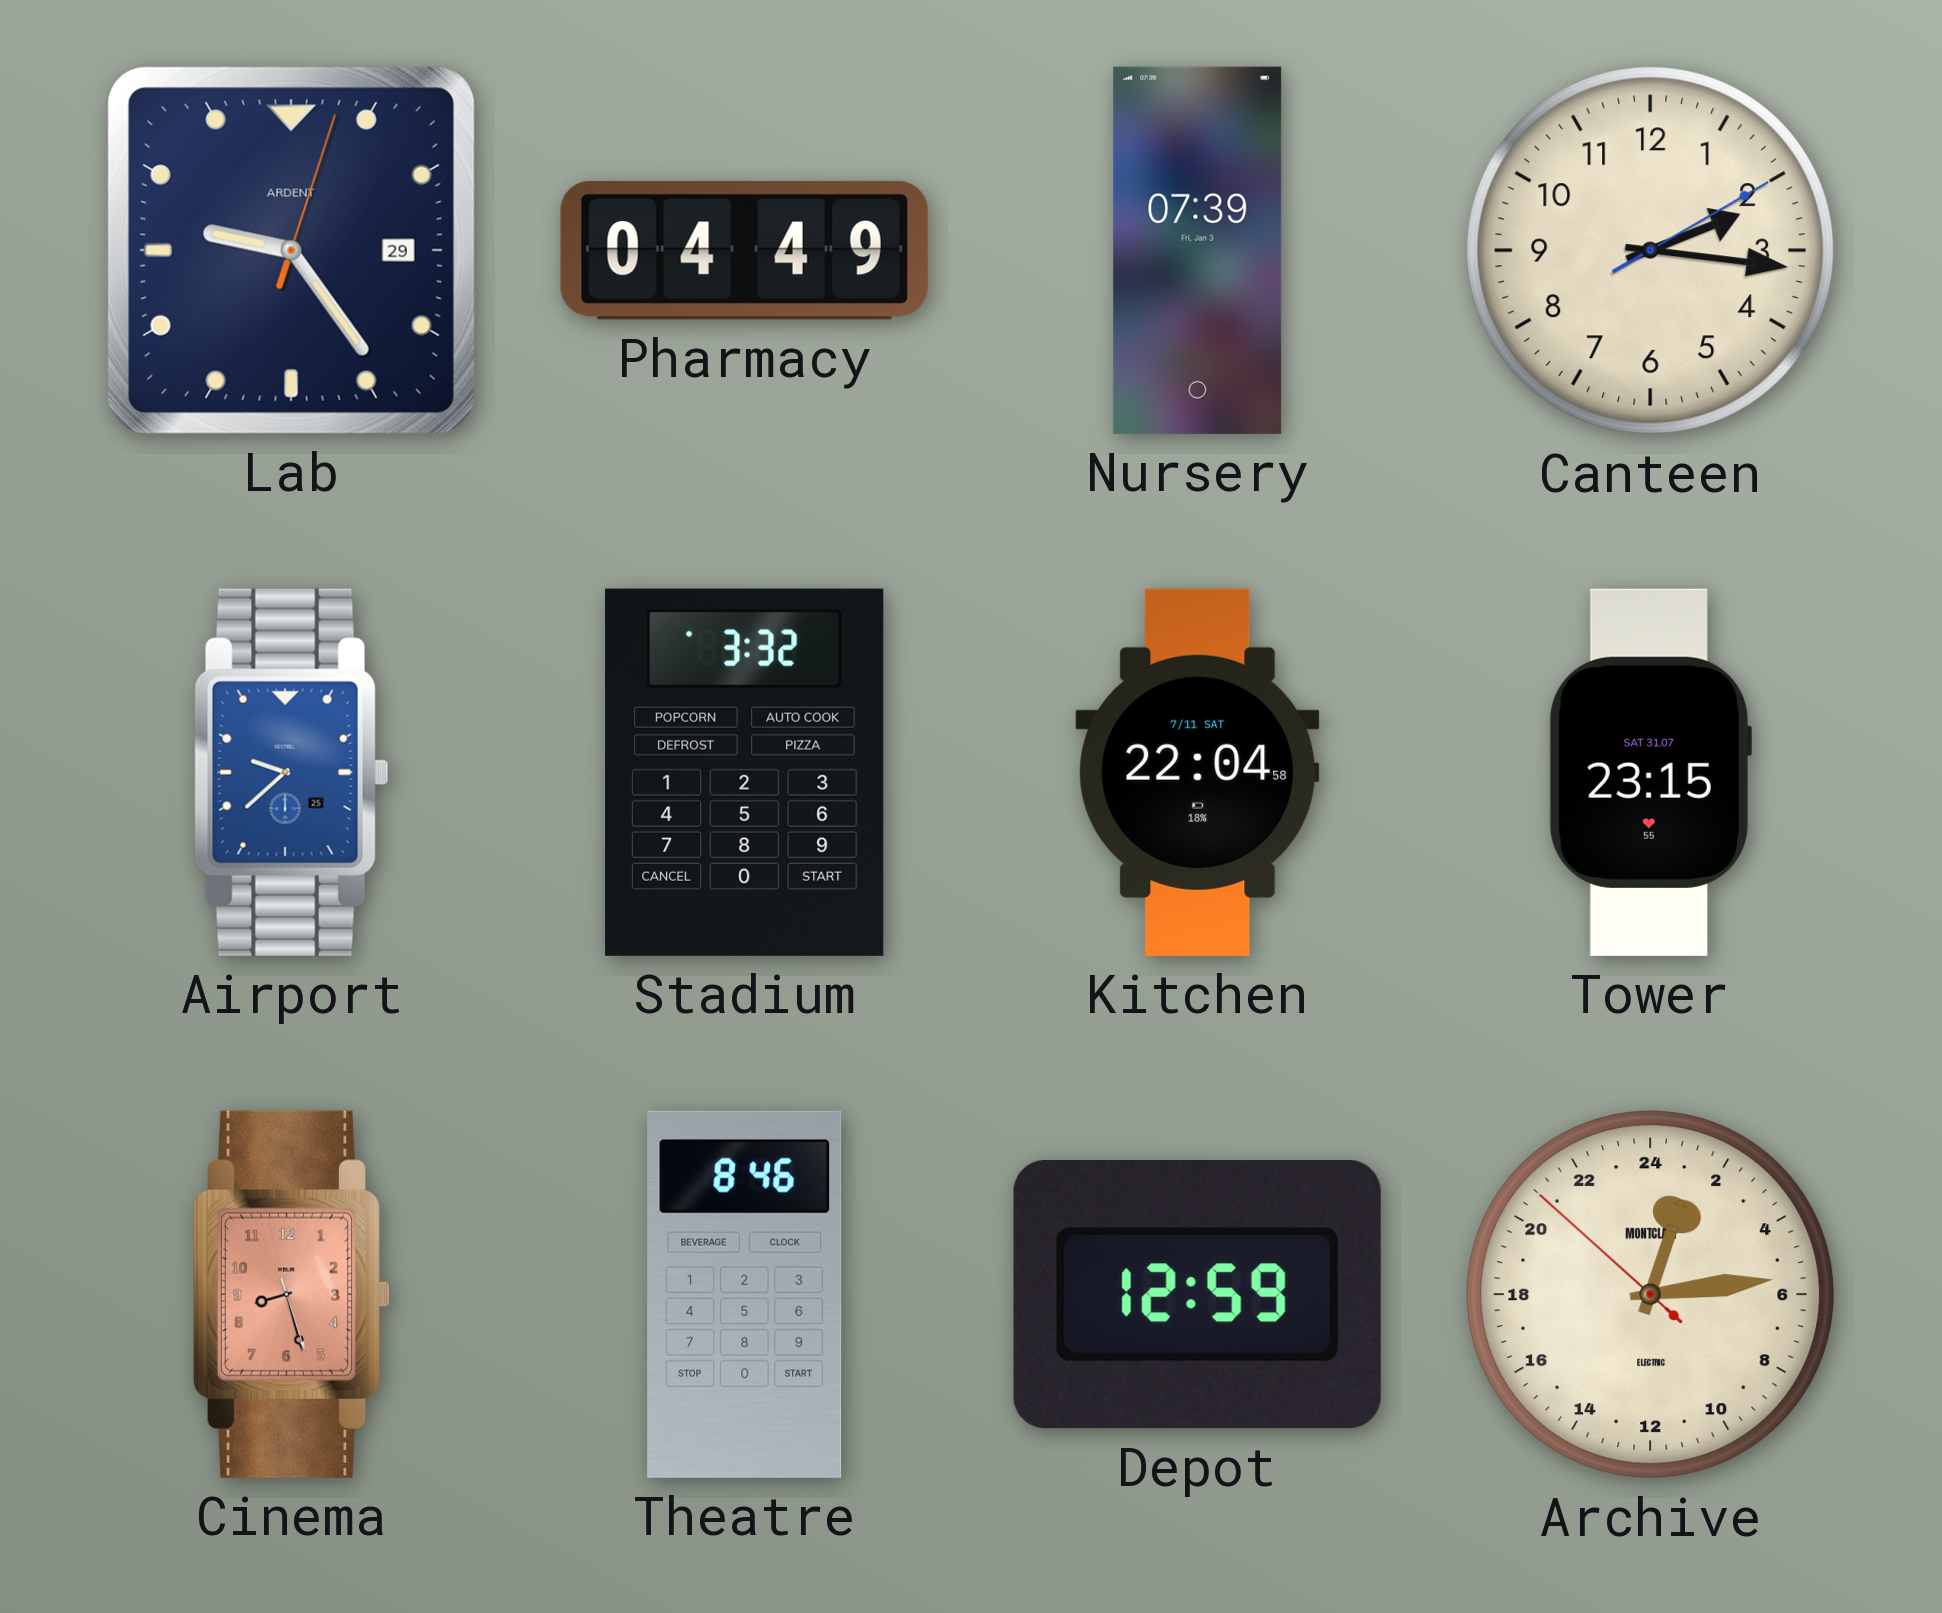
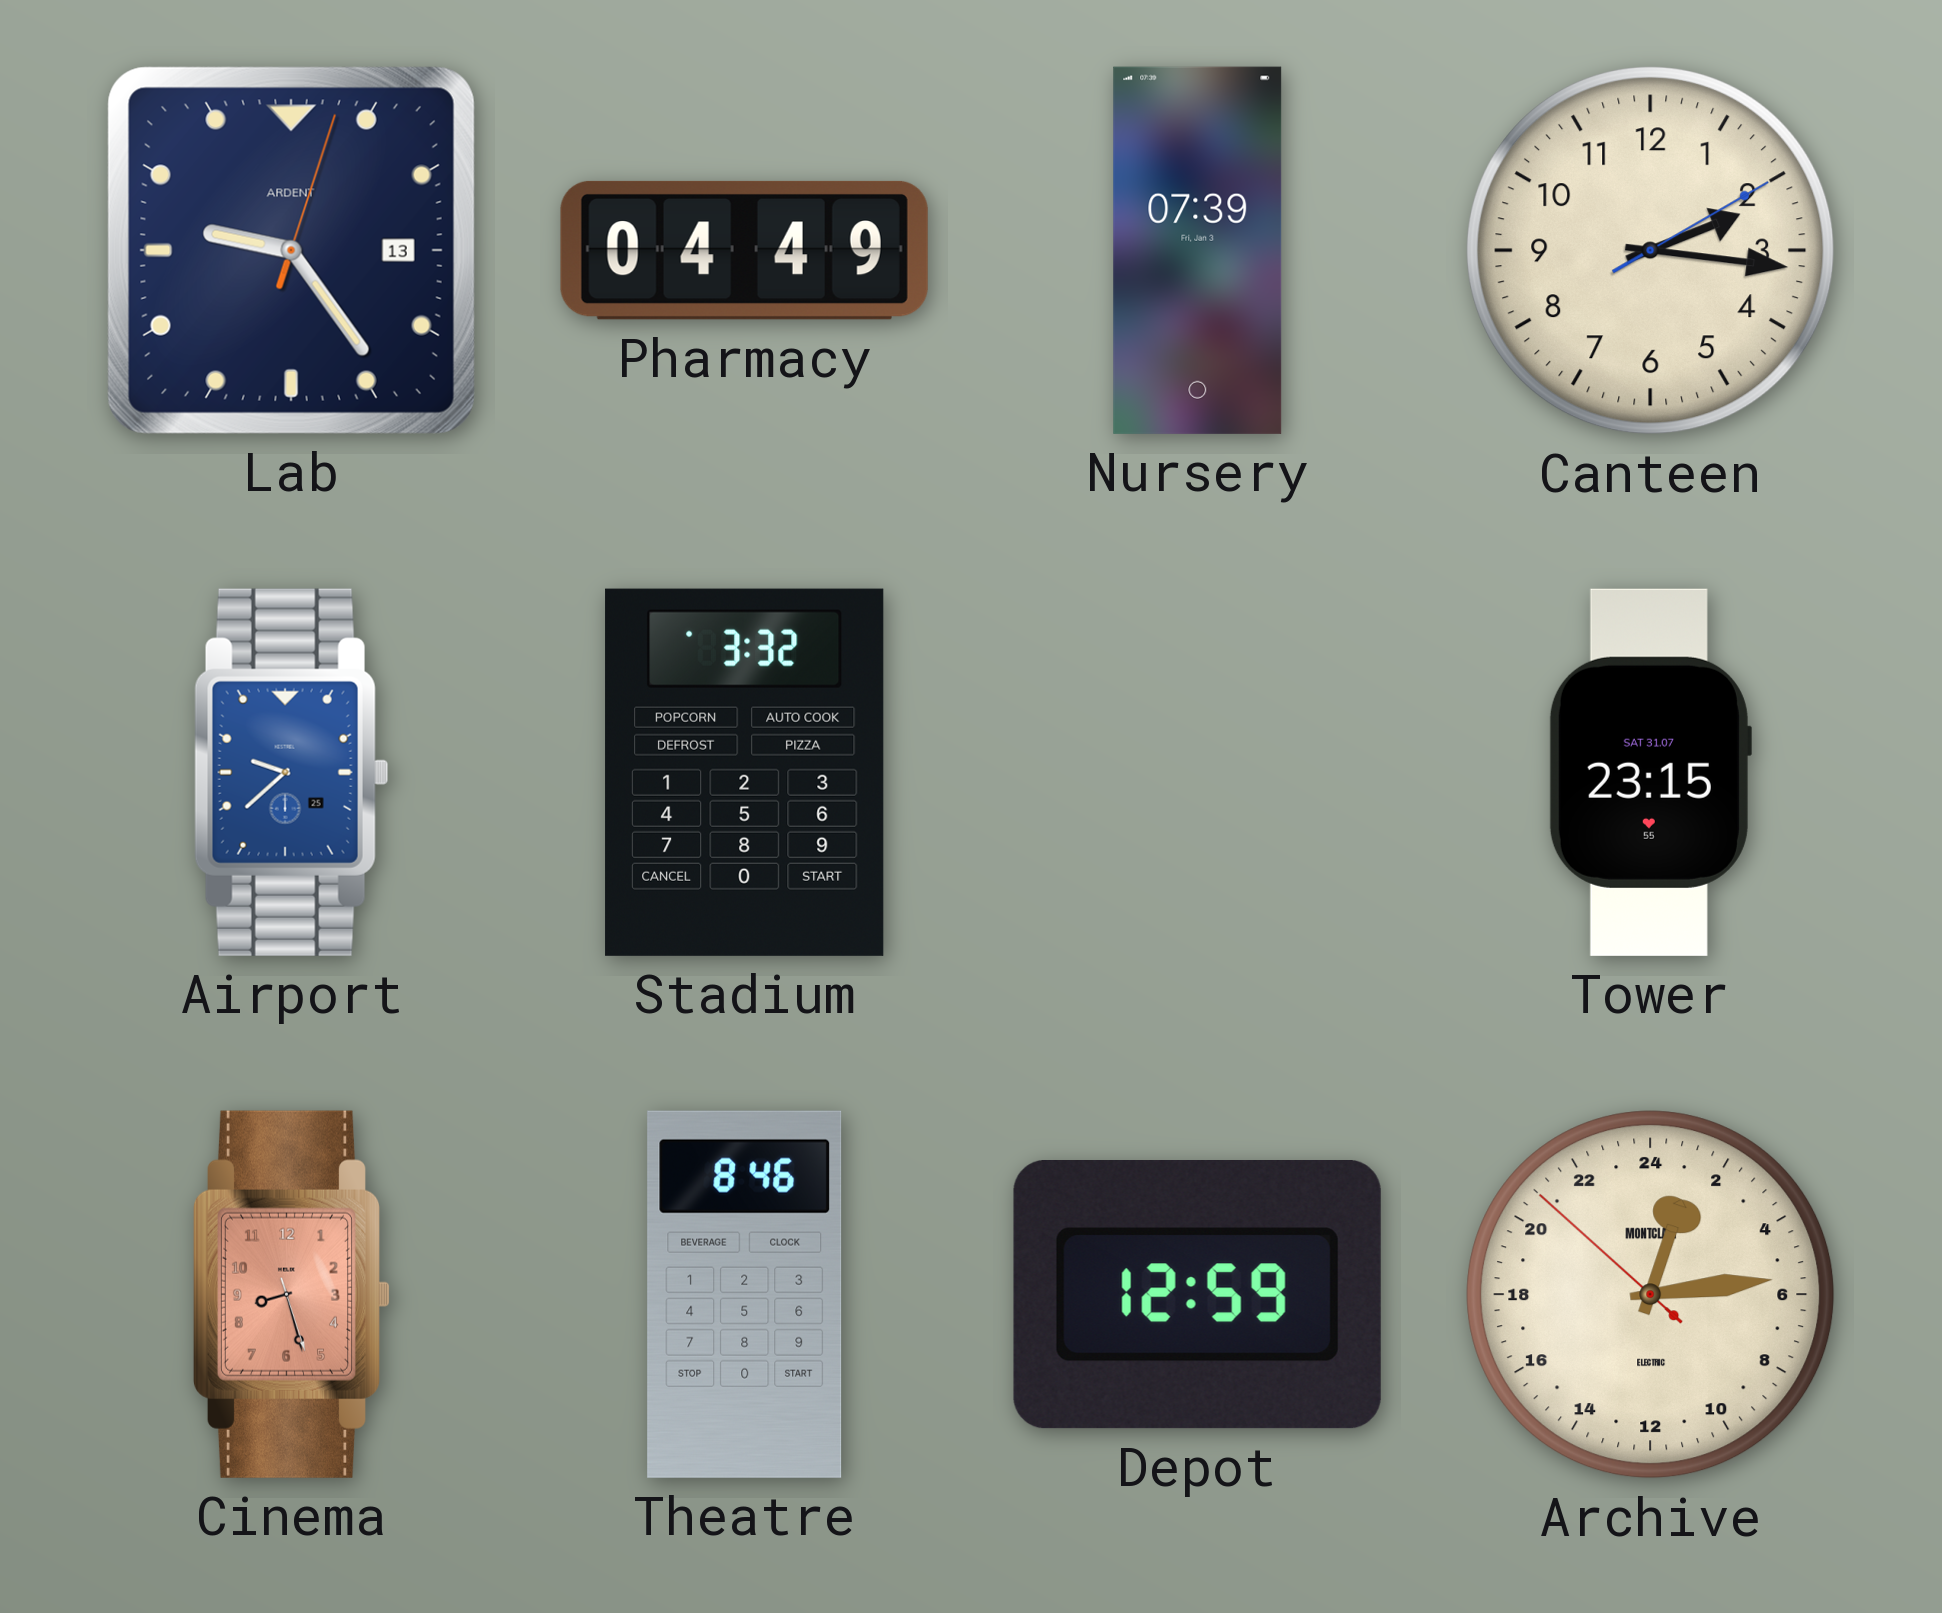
Lab date: 29 -> 13 (291, 250)
Kitchen: 22:04 -> none (1198, 772)
